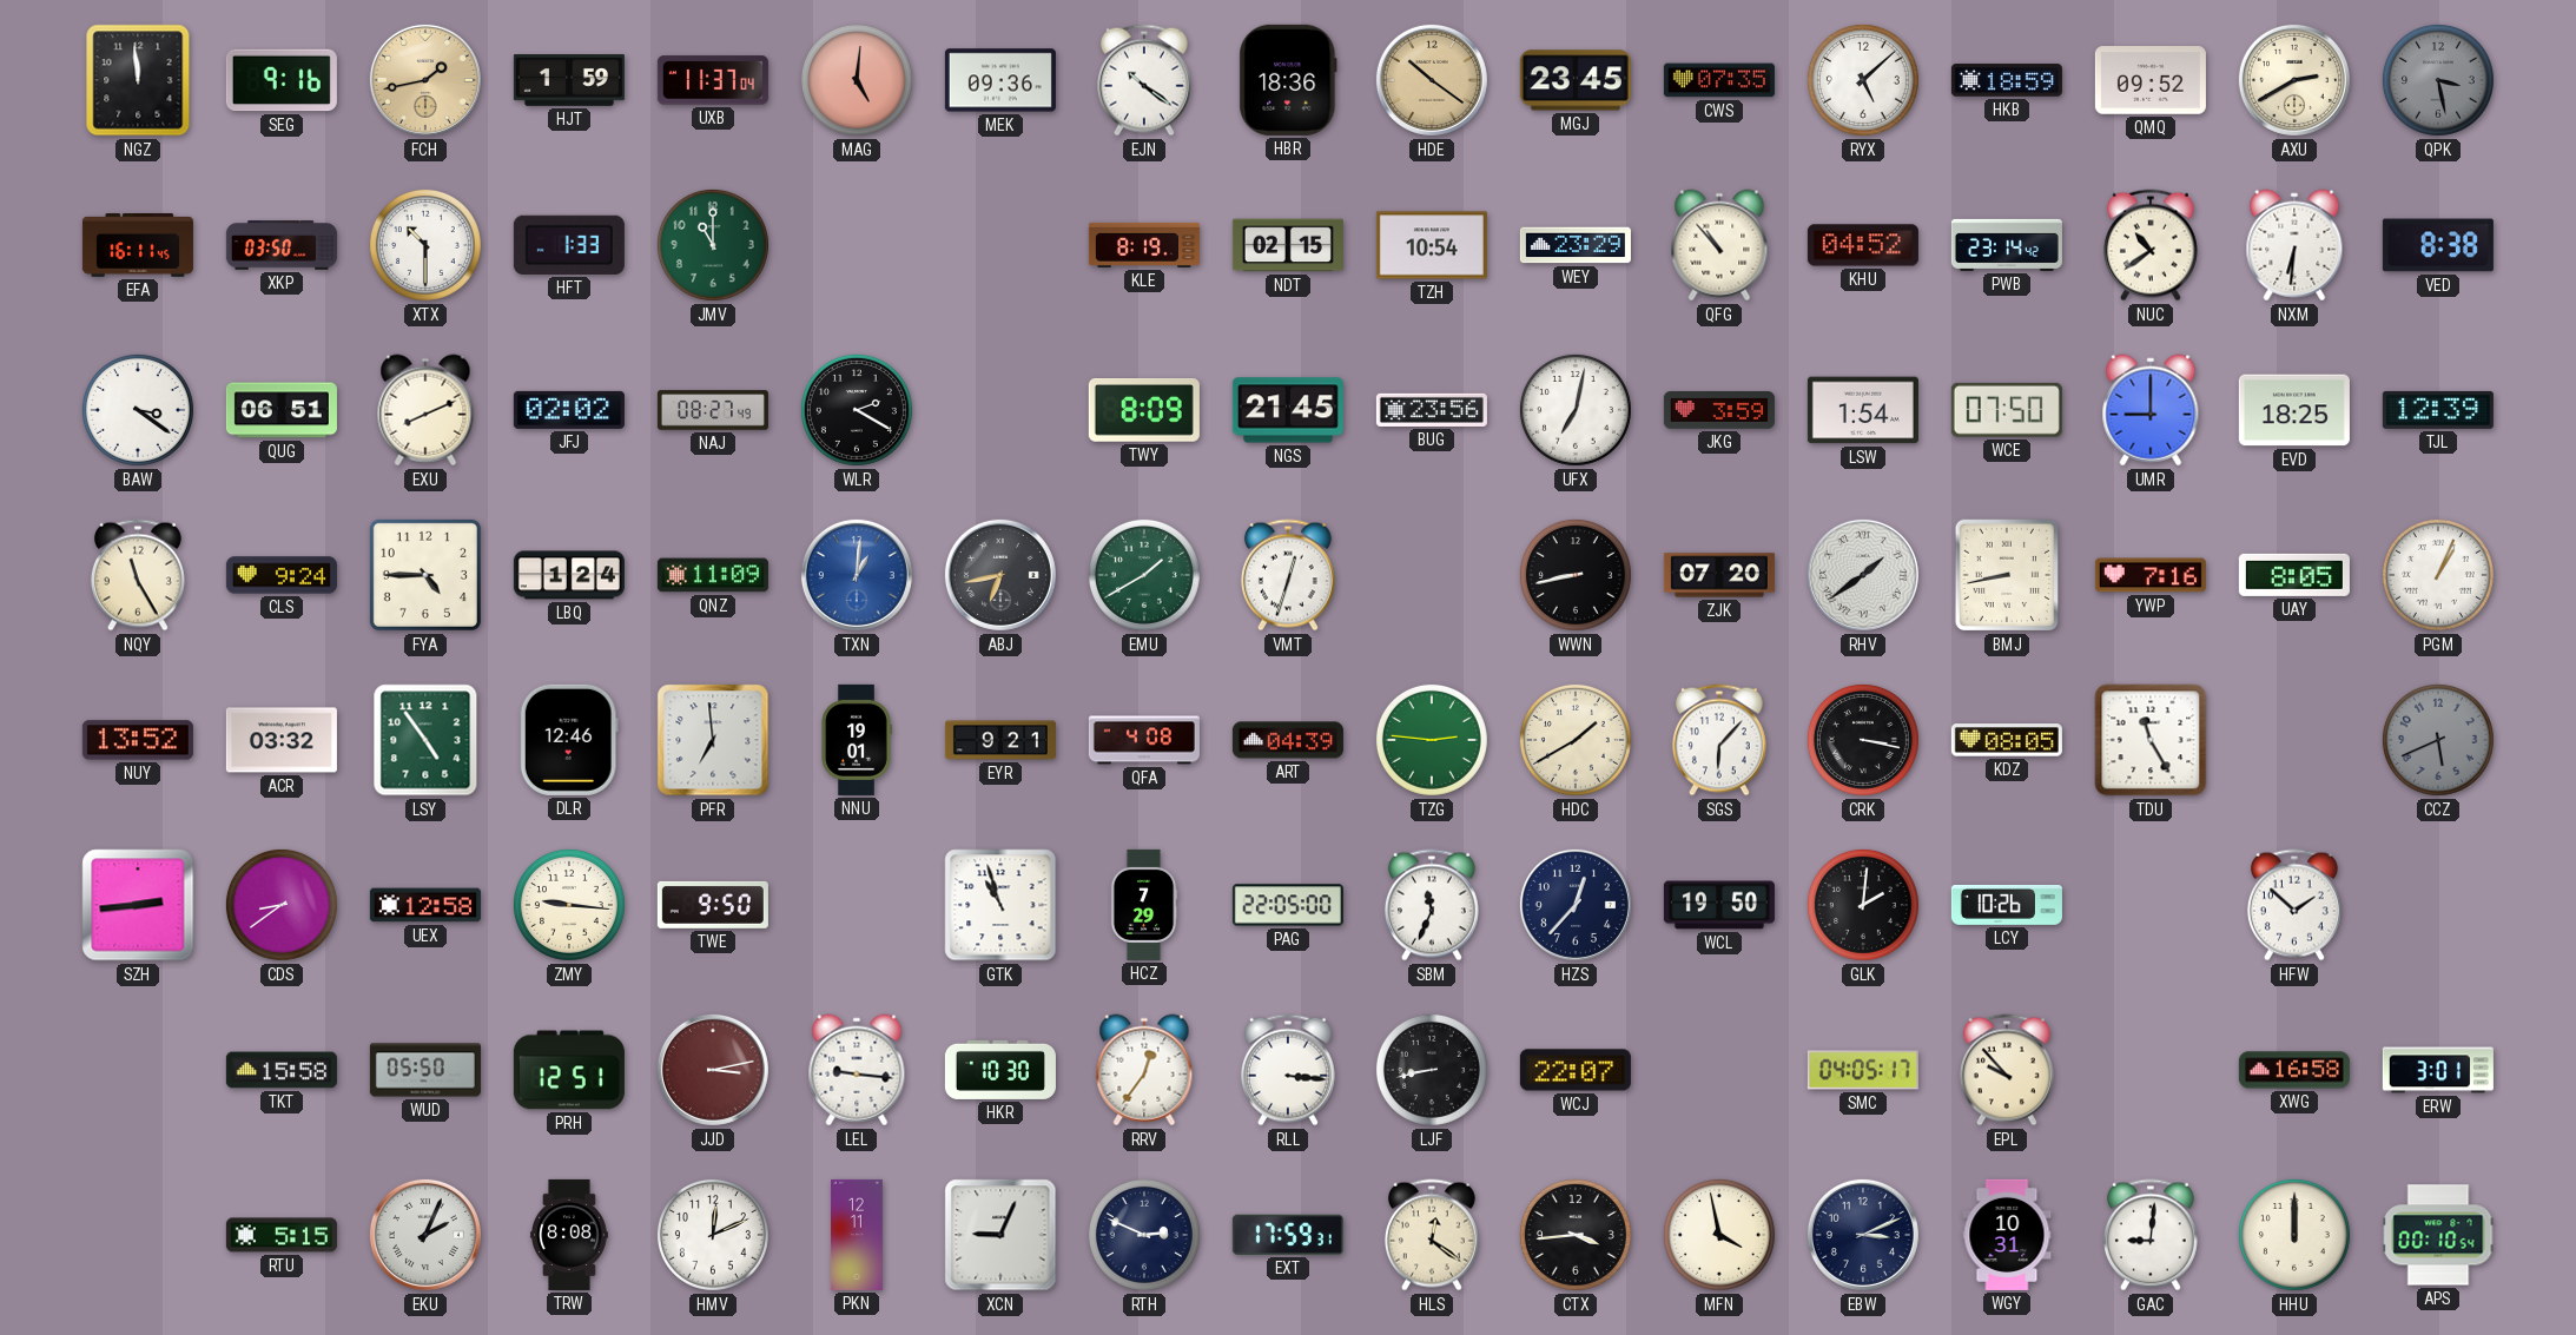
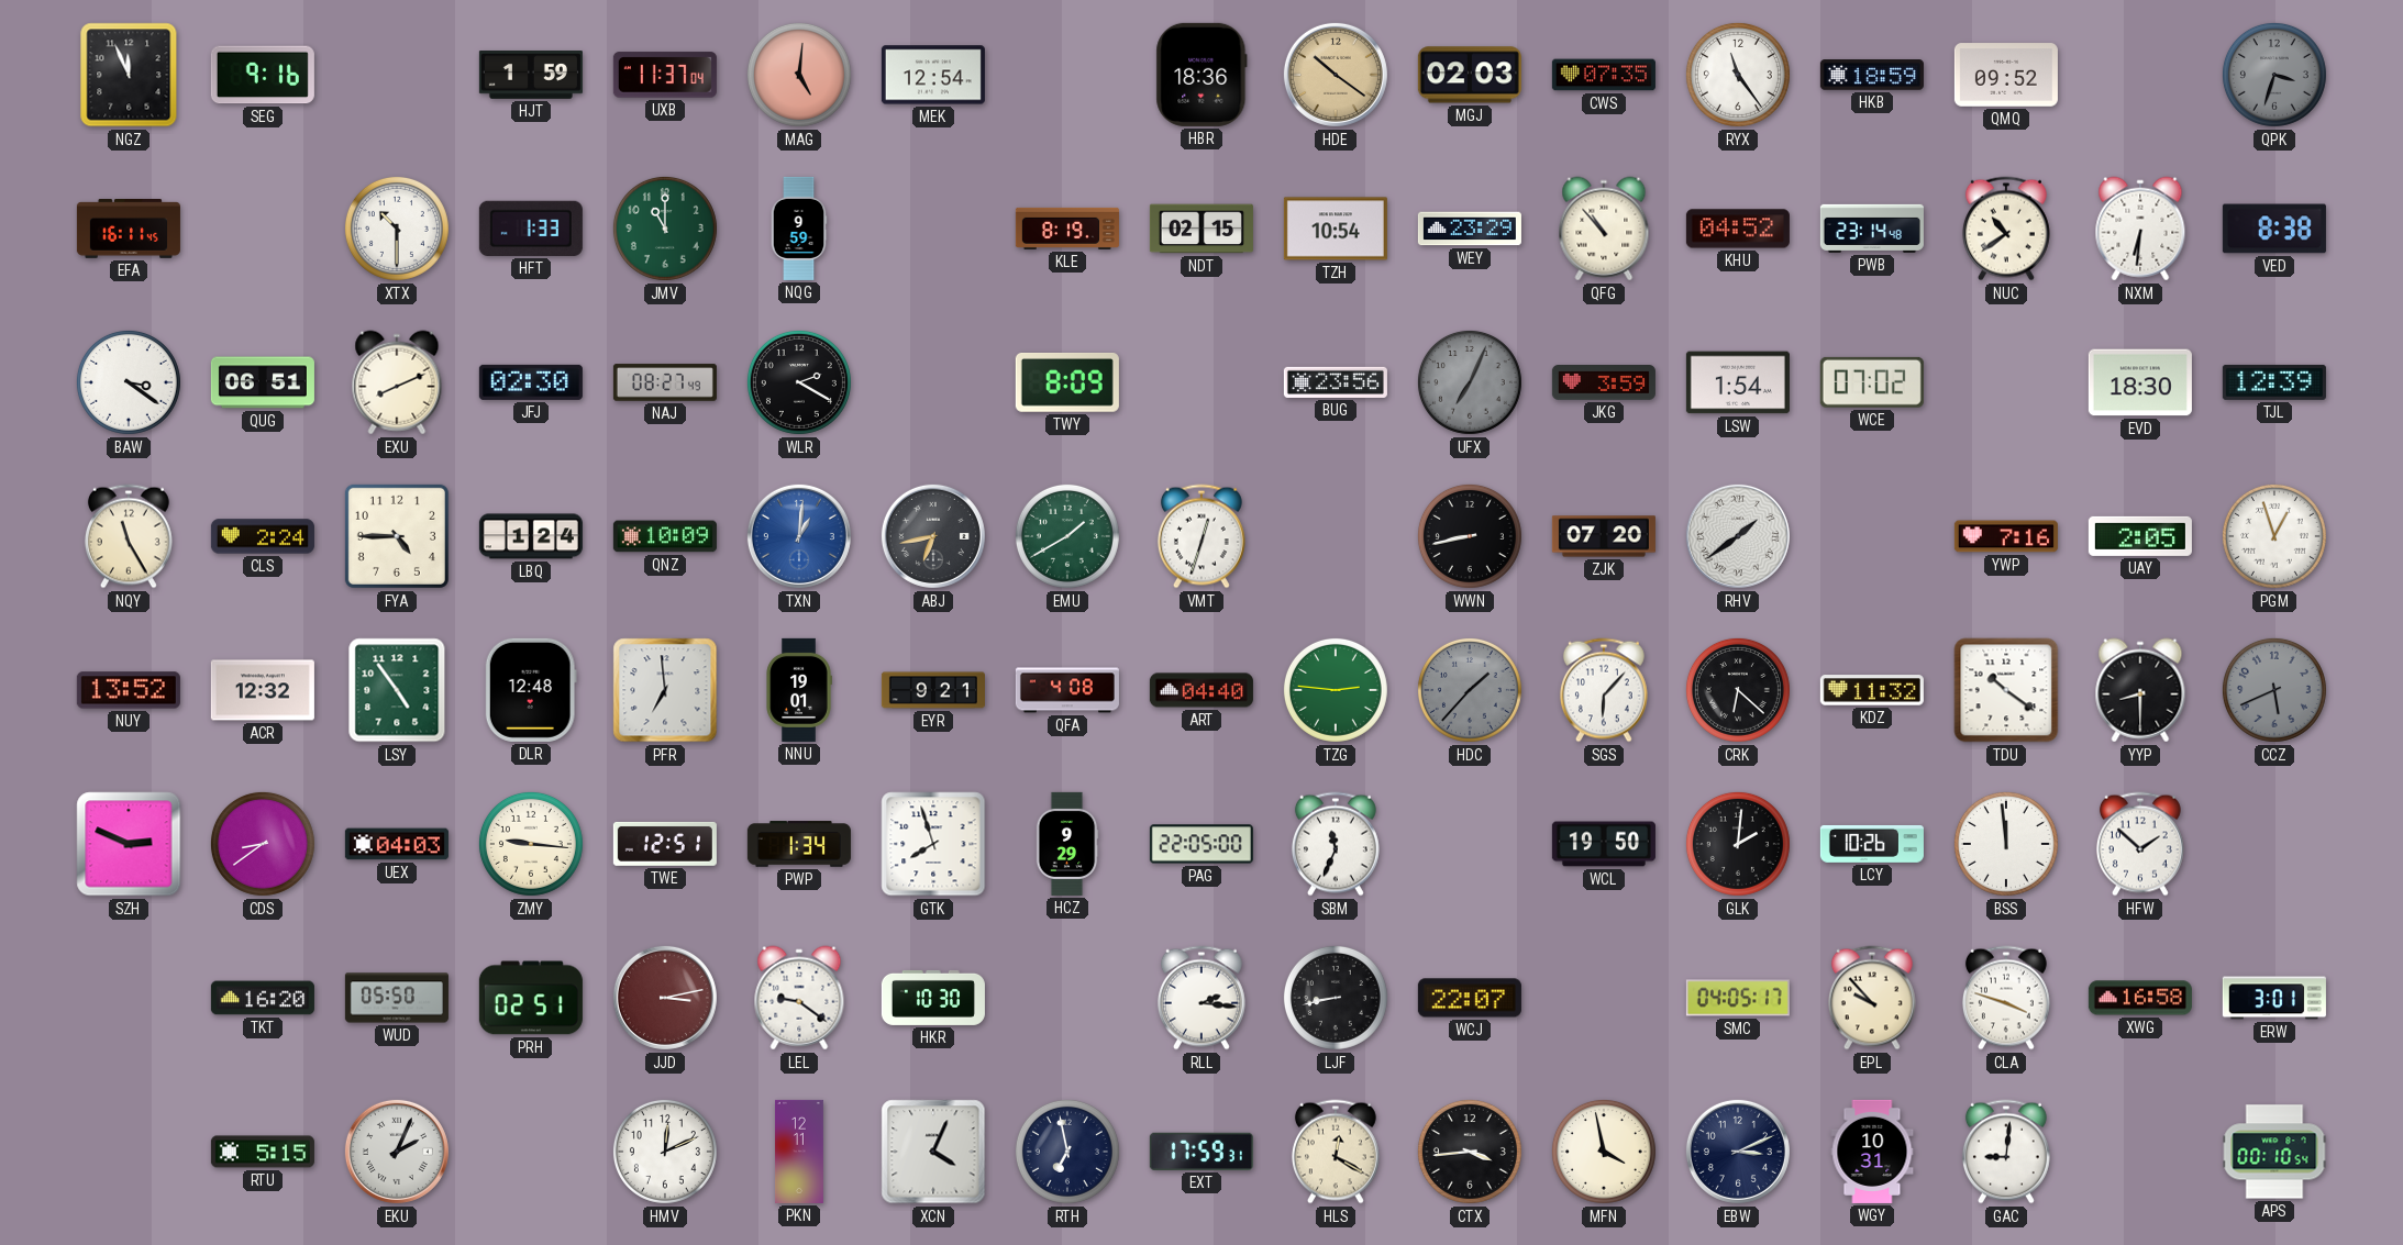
NGZ: 11:59 -> 11:56 (129, 75)
FCH: 1:43 -> none (425, 80)
MEK: 09:36 -> 12:54 (933, 75)
EJN: 10:21 -> none (1144, 80)
MGJ: 23:45 -> 02:03 (1470, 75)
RYX: 5:08 -> 11:24 (1738, 75)
AXU: 2:40 -> none (2294, 80)
QPK: 3:28 -> 3:33 (2274, 75)
XKP: 03:50 -> none (282, 245)
NQG: none -> 9:59 (799, 229)
PWB: 23:14:42 -> 23:14:48 (1872, 229)
JFJ: 02:02 -> 02:30 (531, 382)
NGS: 21:45 -> none (1288, 410)
UFX: 7:02 -> 7:04 (1470, 382)
UFX dial: white -> grey (1470, 382)
WCE: 07:50 -> 07:02 (1872, 382)
UMR: 9:00 -> none (2151, 410)
EVD: 18:25 -> 18:30 (2140, 382)
CLS: 9:24 -> 2:24 (263, 536)
QNZ: 11:09 -> 10:09 (665, 536)
BMJ: 8:43 -> none (2006, 575)
UAY: 8:05 -> 2:05 (2140, 536)
PGM: 1:04 -> 12:57 (2274, 536)
ACR: 03:32 -> 12:32 (263, 690)
DLR: 12:46 -> 12:48 (531, 690)
ART: 04:39 -> 04:40 (1201, 690)
HDC: 1:40 -> 1:37 (1470, 690)
HDC dial: cream -> grey (1470, 690)
CRK: 3:17 -> 6:22 (1738, 690)
KDZ: 08:05 -> 11:32 (1872, 690)
TDU: 11:25 -> 10:21 (2006, 690)
YYP: none -> 8:30 (2140, 690)
SZH: 2:44 -> 2:49 (129, 844)
UEX: 12:58 -> 04:03 (397, 844)
TWE: 9:50 -> 12:51 (665, 844)
PWP: none -> 1:34 (799, 844)
GTK: 10:57 -> 7:57 (933, 844)
HCZ: 7:29 -> 9:29 (1067, 844)
HZS: 12:37 -> none (1576, 905)
BSS: none -> 11:59 (2006, 844)
TKT: 15:58 -> 16:20 (263, 998)
PRH: 12:51 -> 02:51 (531, 998)
LEL: 9:16 -> 9:21 (799, 998)
RRV: 12:36 -> none (1144, 1070)
RLL: 3:16 -> 2:16 (1201, 998)
CLA: none -> 3:48 (2006, 998)
TRW: 8:08 -> none (570, 1235)
XCN: 9:04 -> 4:04 (933, 1152)
RTH: 2:49 -> 6:58 (1067, 1152)
HLS: 12:21 -> 12:20 (1336, 1152)
HHU: 12:00 -> none (2294, 1235)
